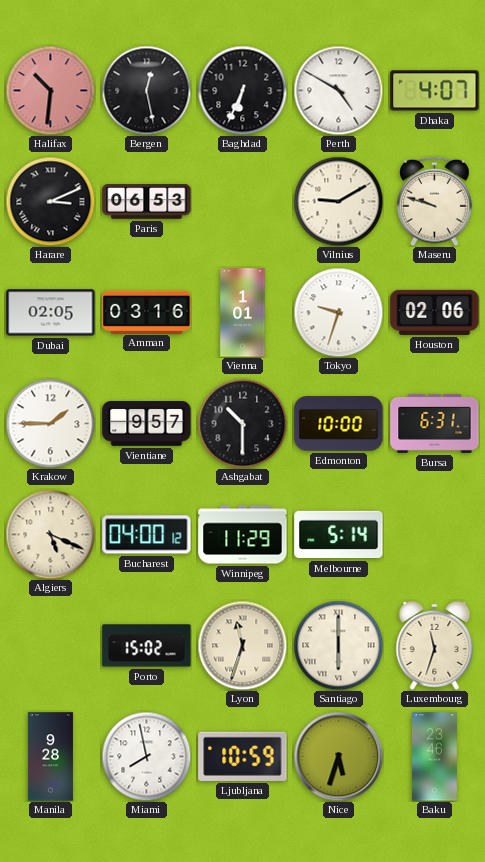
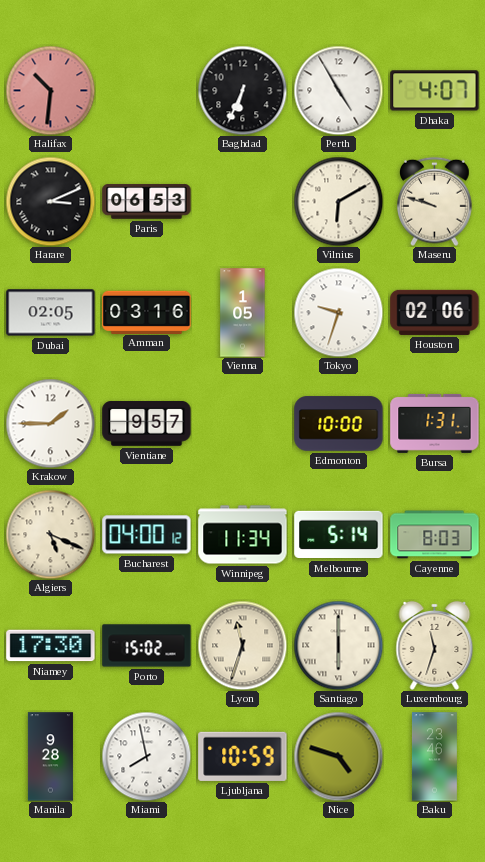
Bergen: 12:28 -> none (146, 90)
Perth: 4:50 -> 4:55 (338, 90)
Vilnius: 9:10 -> 6:10 (338, 201)
Vienna: 1:01 -> 1:05 (243, 313)
Ashgabat: 10:30 -> none (242, 423)
Bursa: 6:31 -> 1:31 (435, 423)
Winnipeg: 11:29 -> 11:34 (243, 535)
Cayenne: none -> 8:03 (435, 535)
Niamey: none -> 17:30 (51, 646)
Nice: 5:33 -> 4:48 (338, 756)
